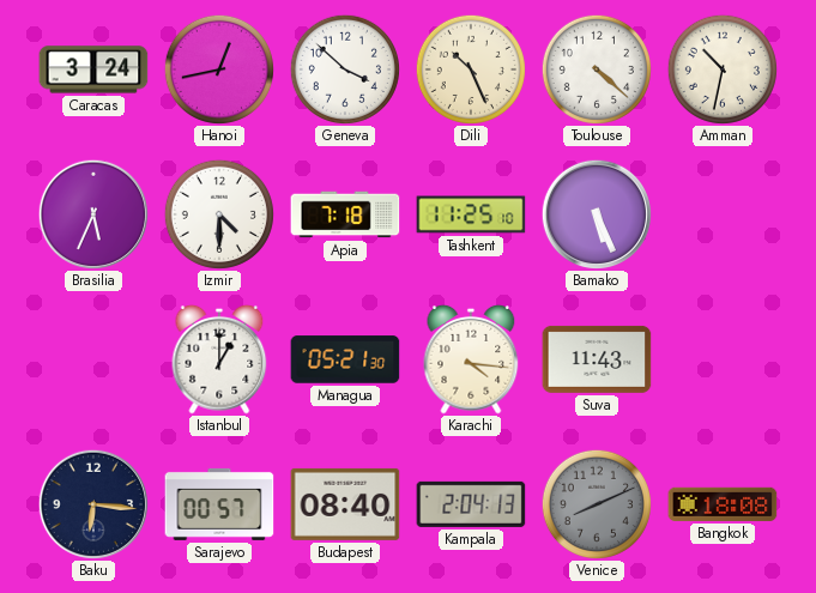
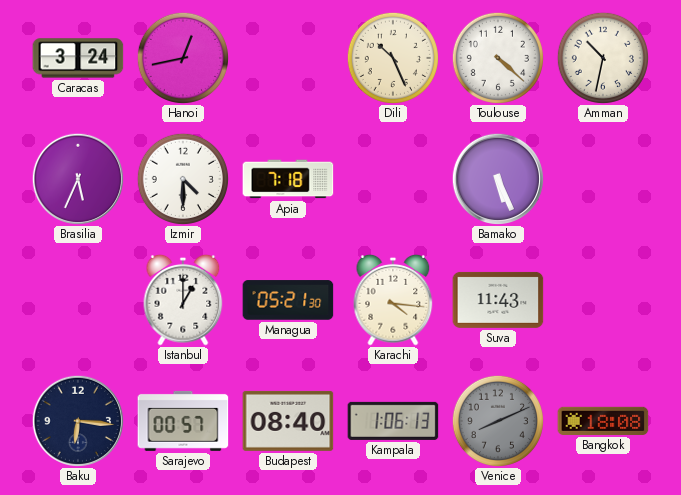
Geneva: 3:52 -> none (345, 69)
Tashkent: 11:25 -> none (471, 214)
Kampala: 2:04 -> 1:06 (393, 421)
